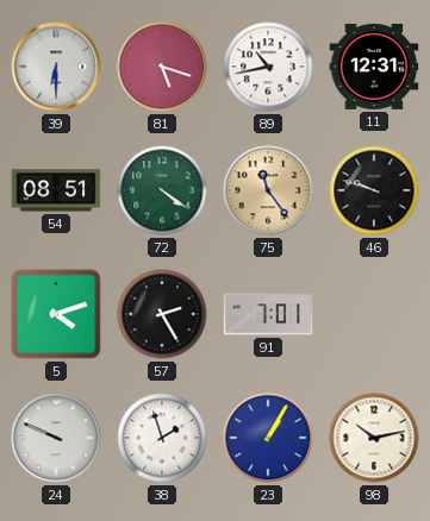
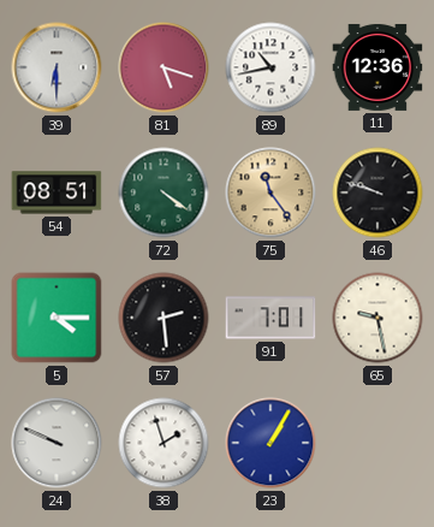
11: 12:31 -> 12:36 (377, 67)
5: 4:12 -> 4:15 (57, 318)
57: 2:25 -> 2:29 (164, 318)
65: none -> 9:28 (377, 318)
98: 10:13 -> none (374, 438)
